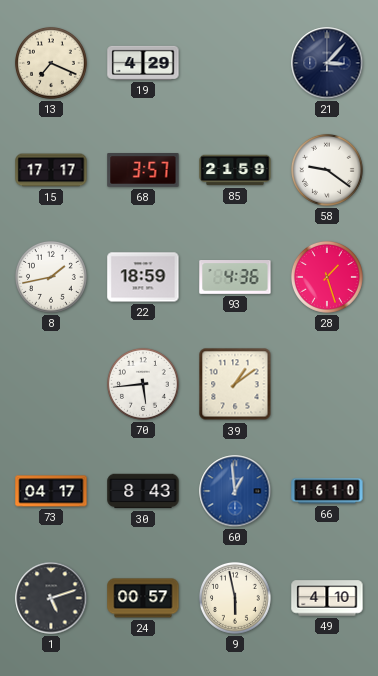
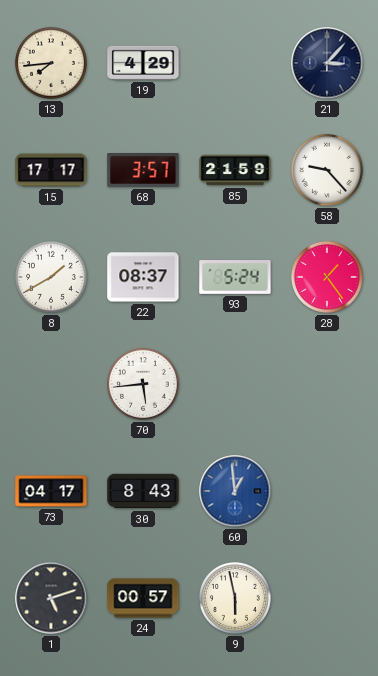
13: 7:19 -> 7:44 (51, 63)
58: 9:21 -> 9:23 (327, 170)
8: 1:43 -> 1:40 (51, 277)
22: 18:59 -> 08:37 (143, 277)
93: 4:36 -> 5:24 (235, 278)
28: 1:27 -> 1:24 (327, 277)
39: 1:09 -> none (235, 384)
66: 16:10 -> none (327, 491)
49: 4:10 -> none (327, 598)
